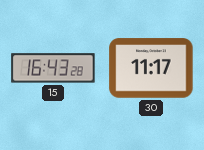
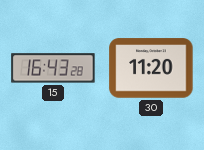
30: 11:17 -> 11:20 (151, 68)
